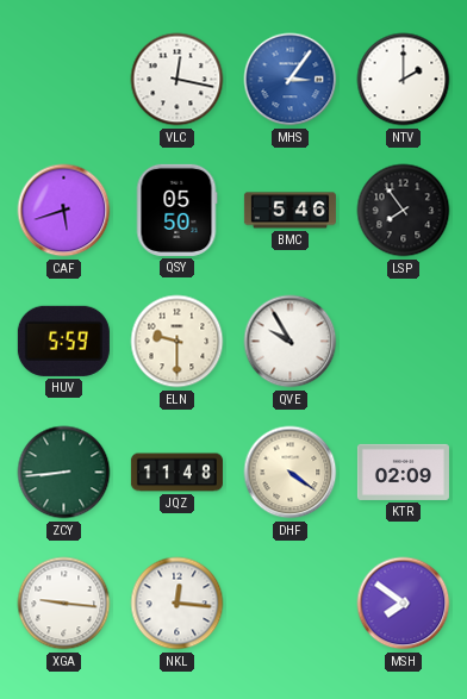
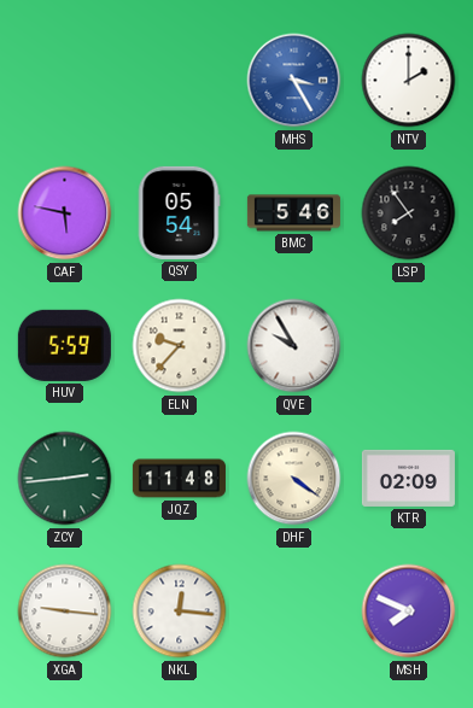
VLC: 12:17 -> none (178, 80)
MHS: 3:06 -> 3:25 (294, 81)
CAF: 5:42 -> 5:47 (65, 213)
QSY: 05:50 -> 05:54 (179, 212)
ELN: 9:30 -> 9:37 (180, 346)
ZCY: 8:44 -> 2:44 (65, 479)
MSH: 7:51 -> 7:49 (409, 612)
